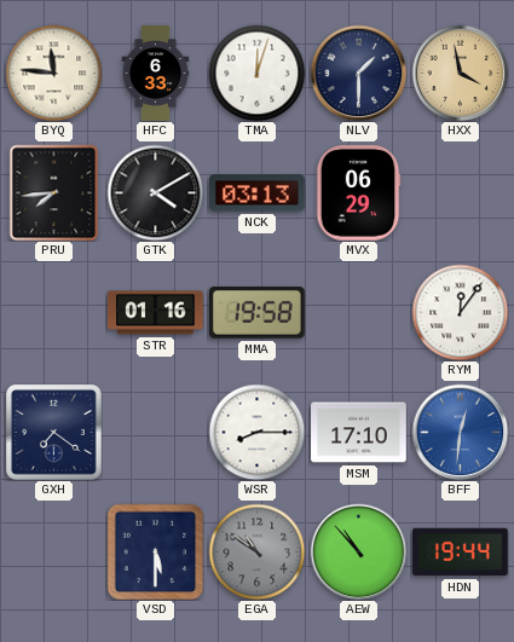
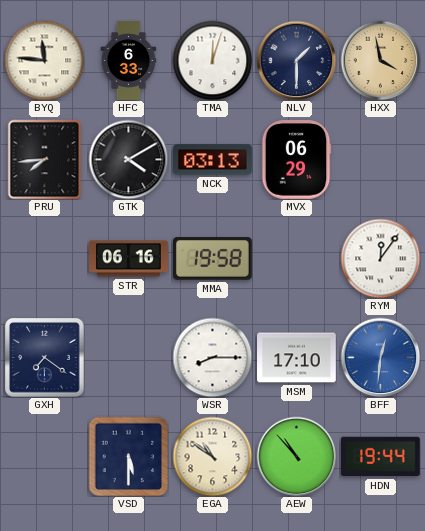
STR: 01:16 -> 06:16 (129, 259)
EGA dial: grey -> cream (212, 456)
